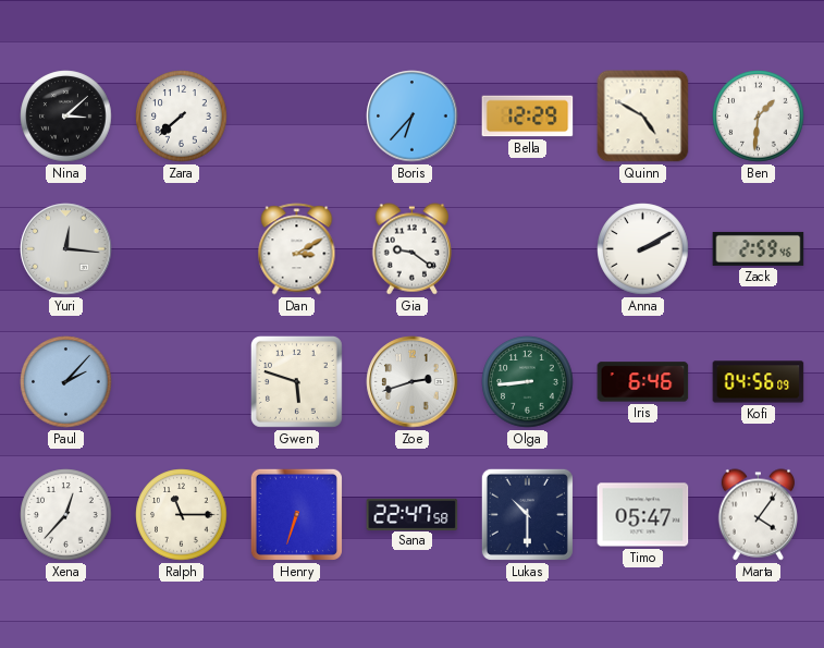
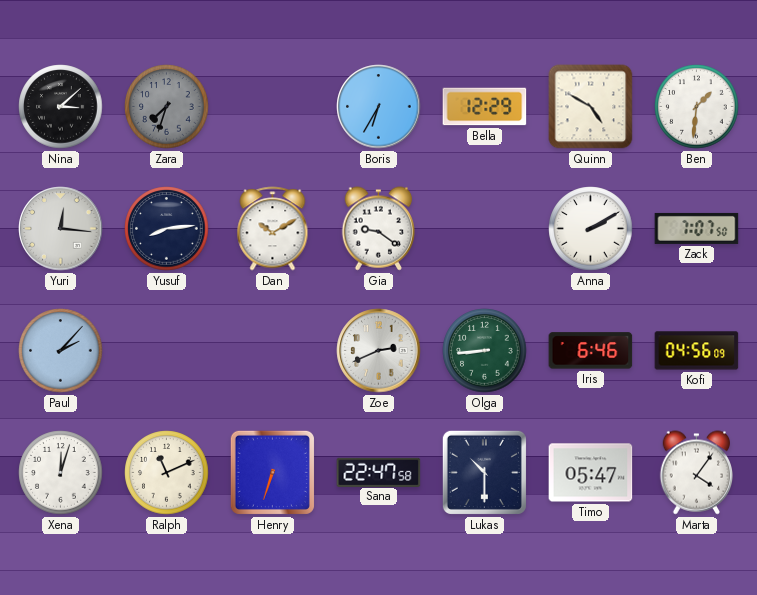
Zara: 7:38 -> 7:33 (167, 107)
Zara dial: white -> grey (167, 107)
Boris: 6:37 -> 6:35 (379, 107)
Yusuf: none -> 8:14 (167, 229)
Dan: 3:10 -> 10:10 (273, 229)
Zack: 2:59 -> 7:07 (697, 228)
Gwen: 5:48 -> none (296, 381)
Zoe: 2:42 -> 2:41 (379, 351)
Xena: 12:37 -> 12:03 (61, 473)
Ralph: 11:15 -> 11:11 (167, 473)
